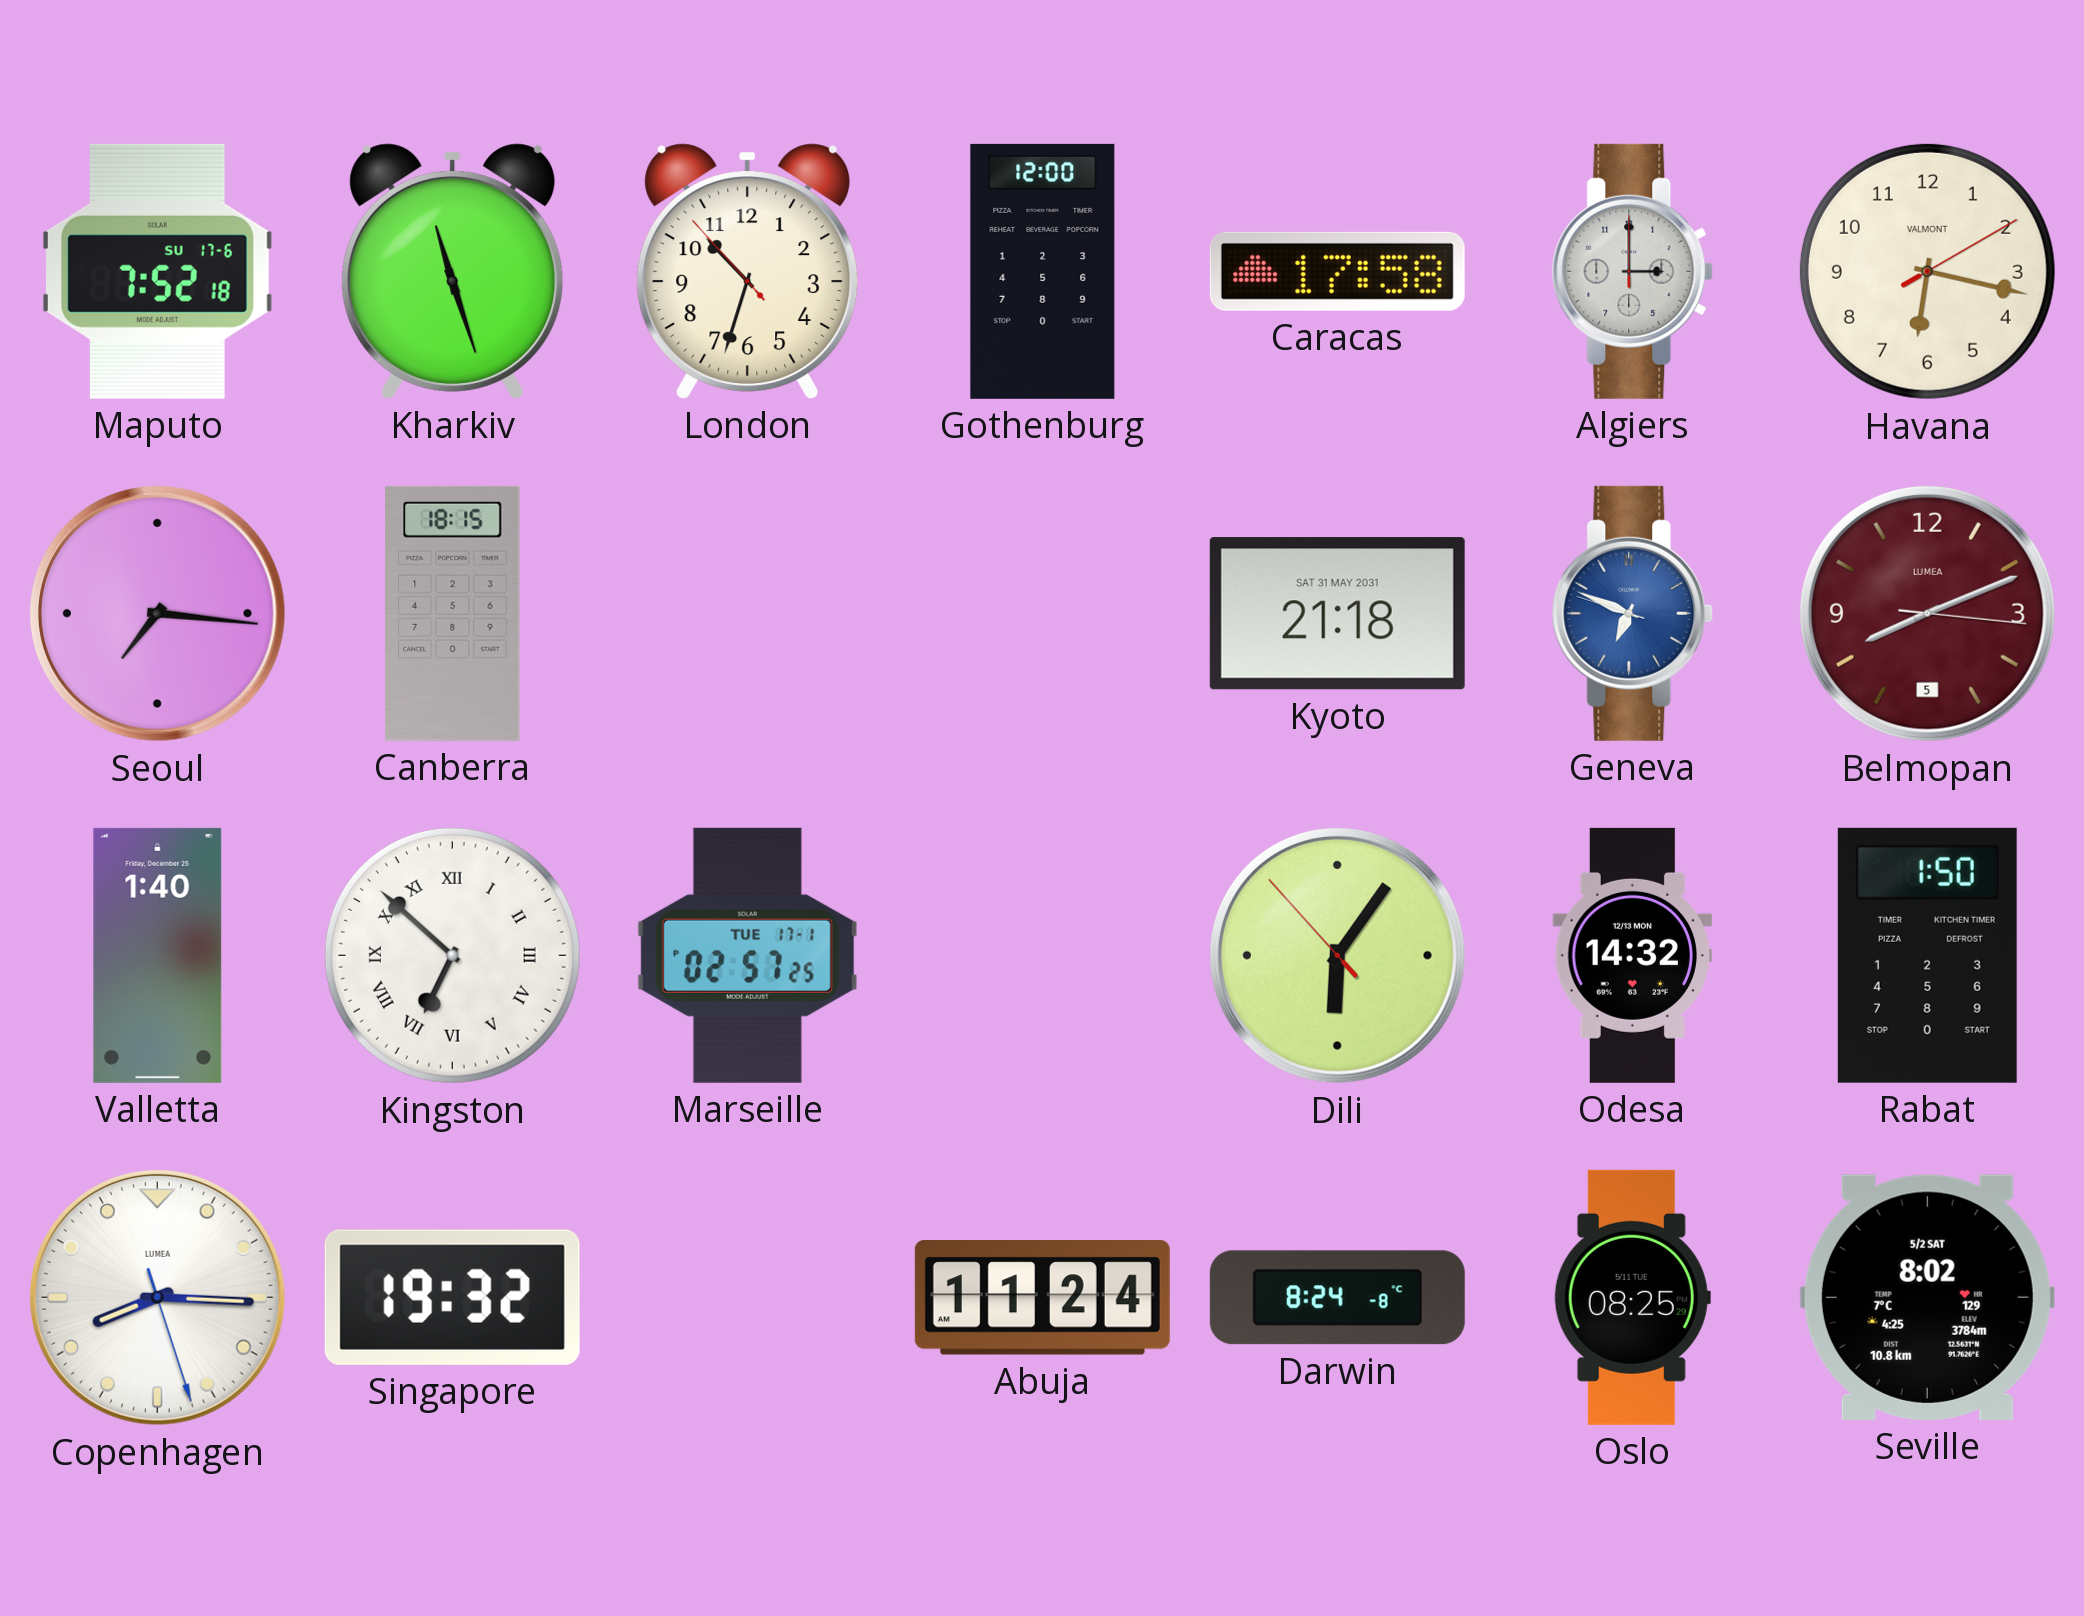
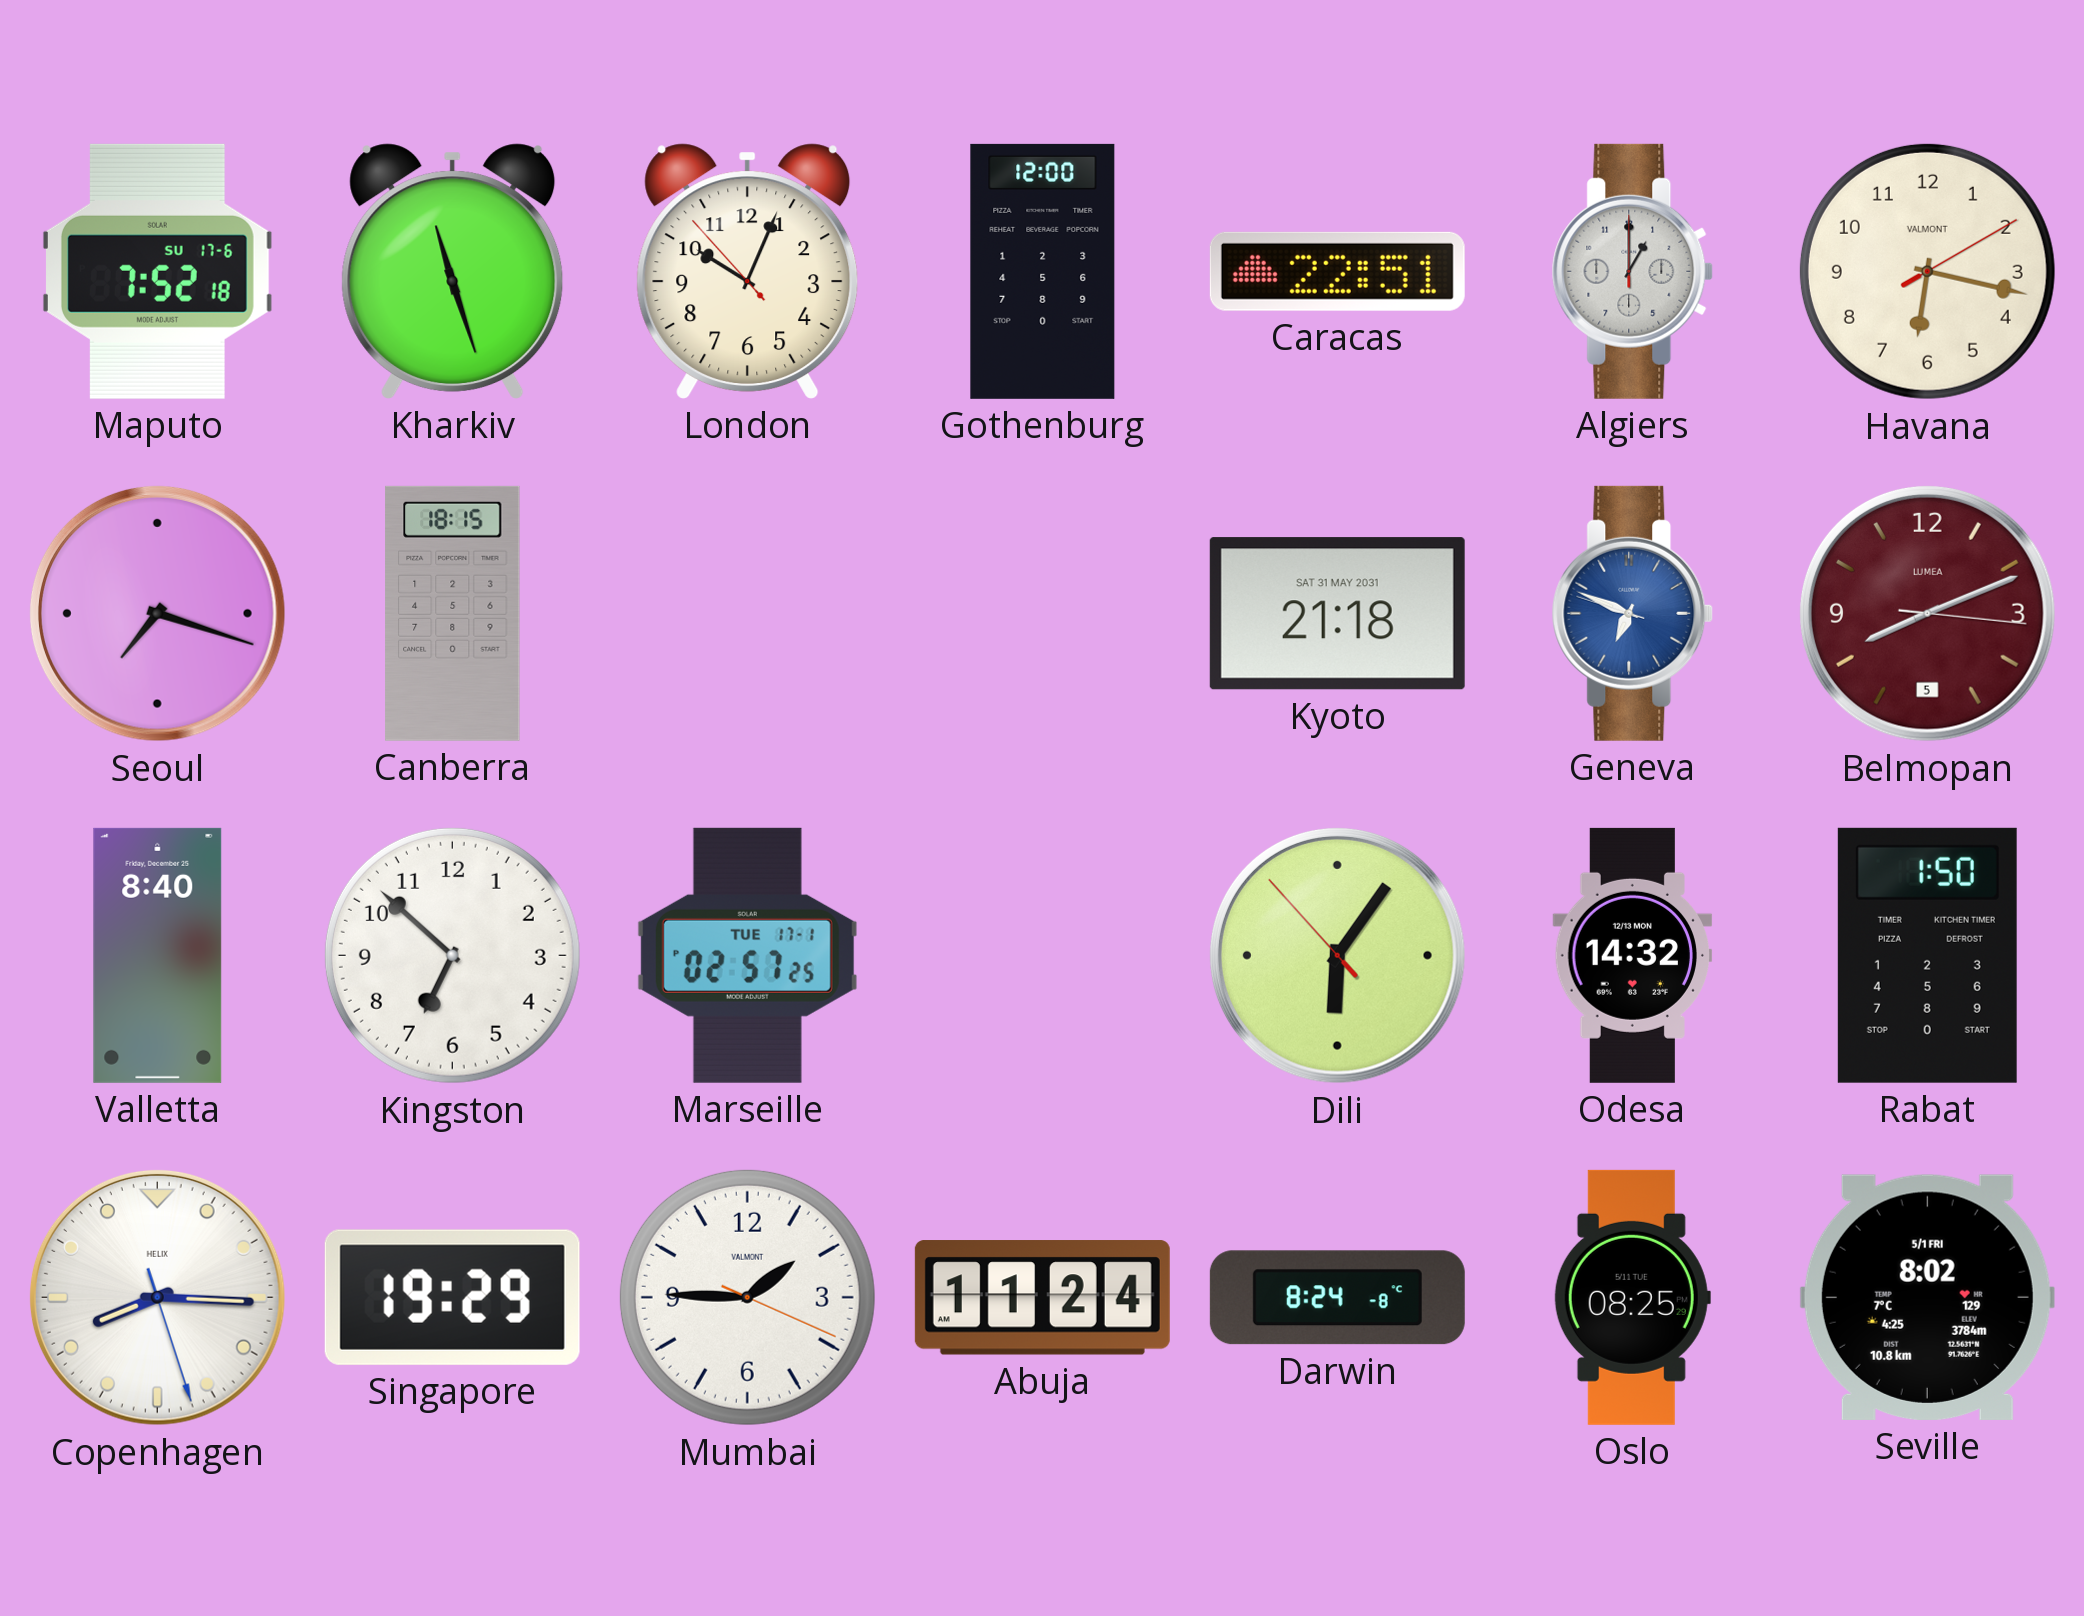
London: 10:32 -> 10:03 (748, 271)
Caracas: 17:58 -> 22:51 (1337, 271)
Algiers: 3:00 -> 1:00 (1633, 271)
Seoul: 7:16 -> 7:18 (157, 613)
Valletta: 1:40 -> 8:40 (158, 955)
Kingston numerals: Roman -> Arabic (452, 955)
Copenhagen brand: LUMEA -> HELIX (157, 1297)
Singapore: 19:32 -> 19:29 (452, 1297)
Mumbai: none -> 1:45 (747, 1297)
Seville date: 5/2 SAT -> 5/1 FRI (1927, 1297)
